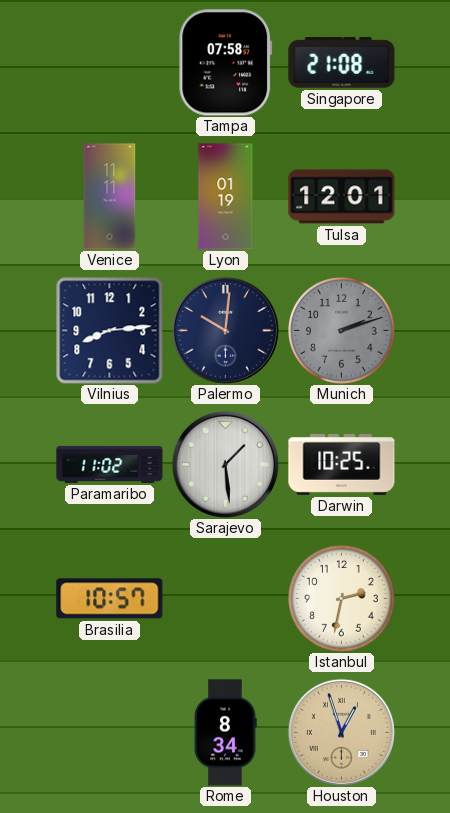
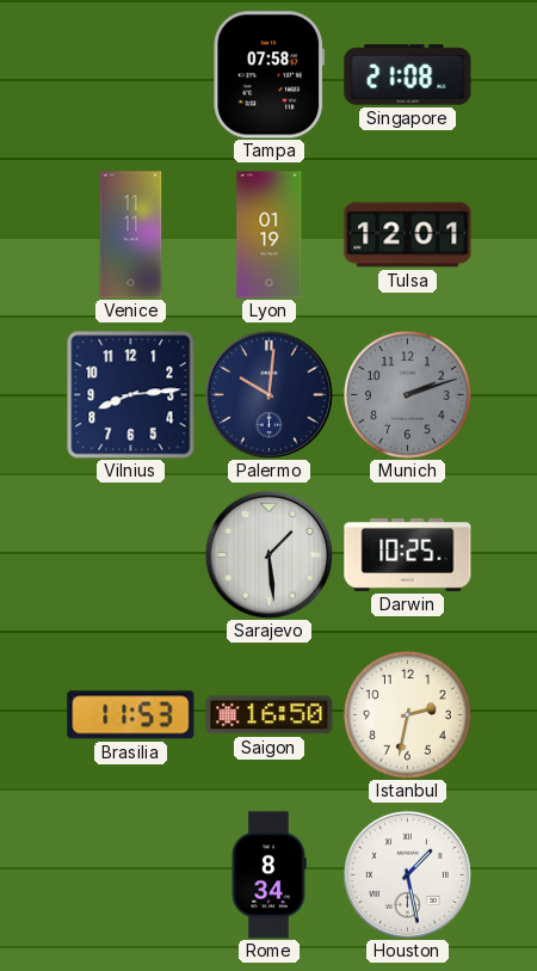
Paramaribo: 11:02 -> none (110, 464)
Brasilia: 10:57 -> 11:53 (131, 715)
Saigon: none -> 16:50 (270, 715)
Houston: 12:57 -> 1:28 (407, 874)
Houston dial: champagne -> white (407, 874)
